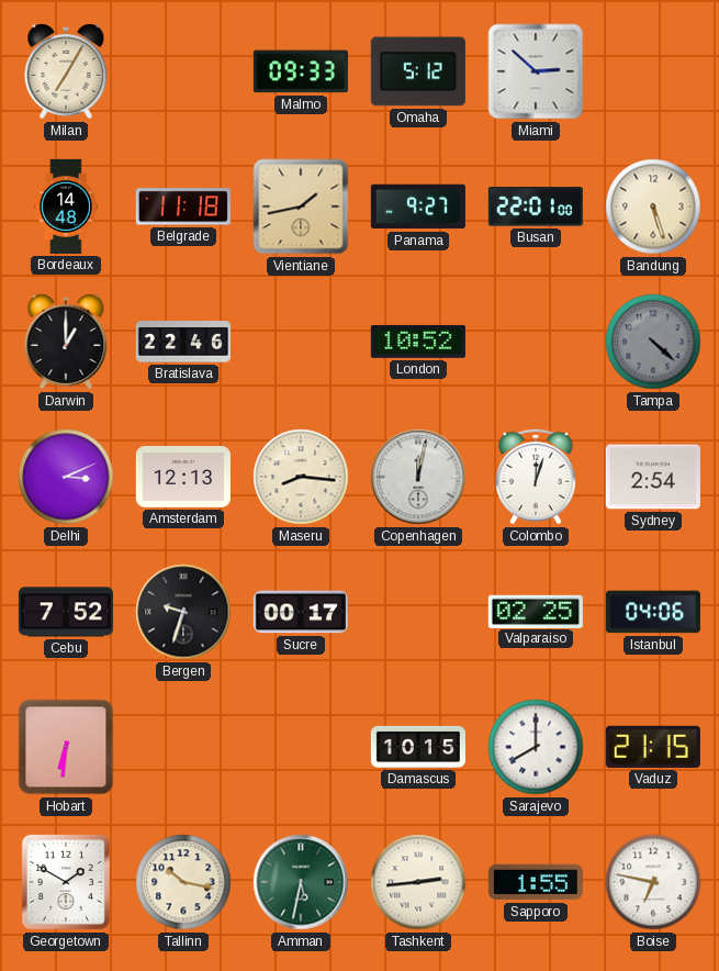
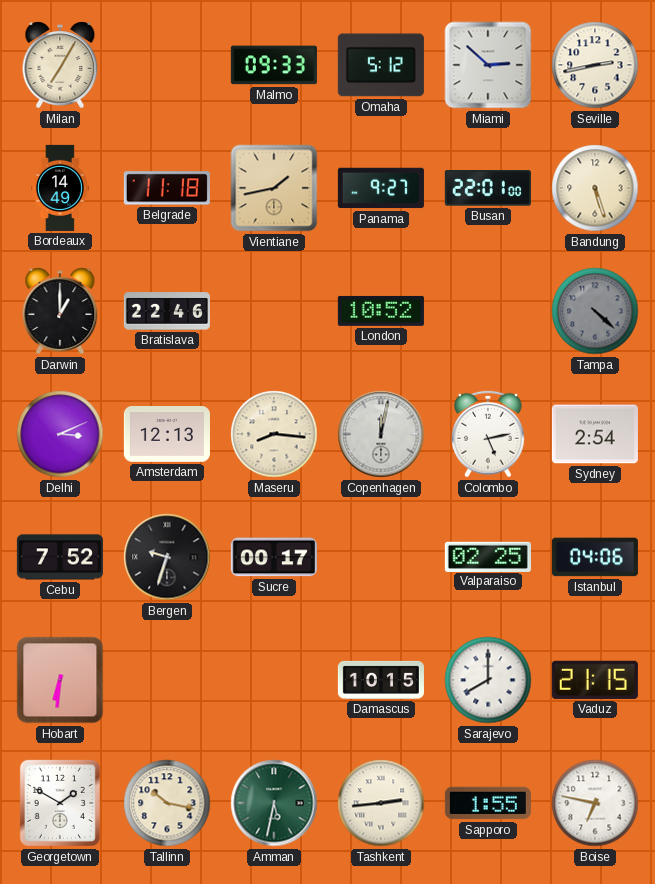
Seville: none -> 2:43 (595, 65)
Bordeaux: 14:48 -> 14:49 (60, 188)
Colombo: 12:03 -> 5:13 (489, 434)
